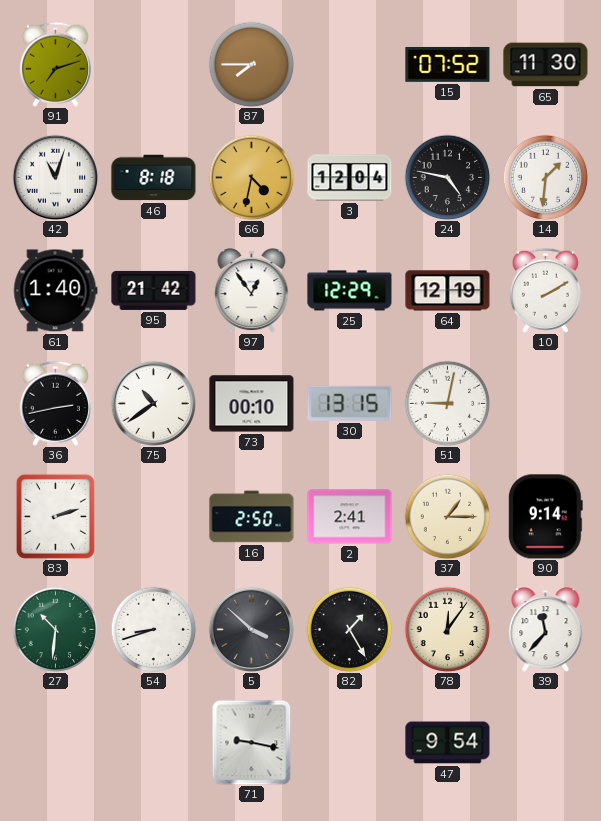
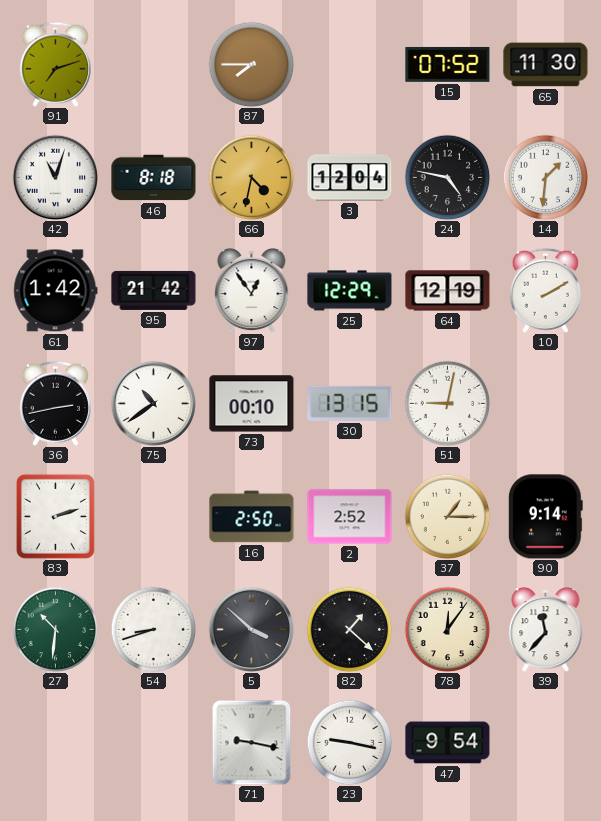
61: 1:40 -> 1:42 (56, 291)
2: 2:41 -> 2:52 (350, 517)
82: 1:25 -> 1:22 (349, 629)
23: none -> 9:17 (349, 742)
